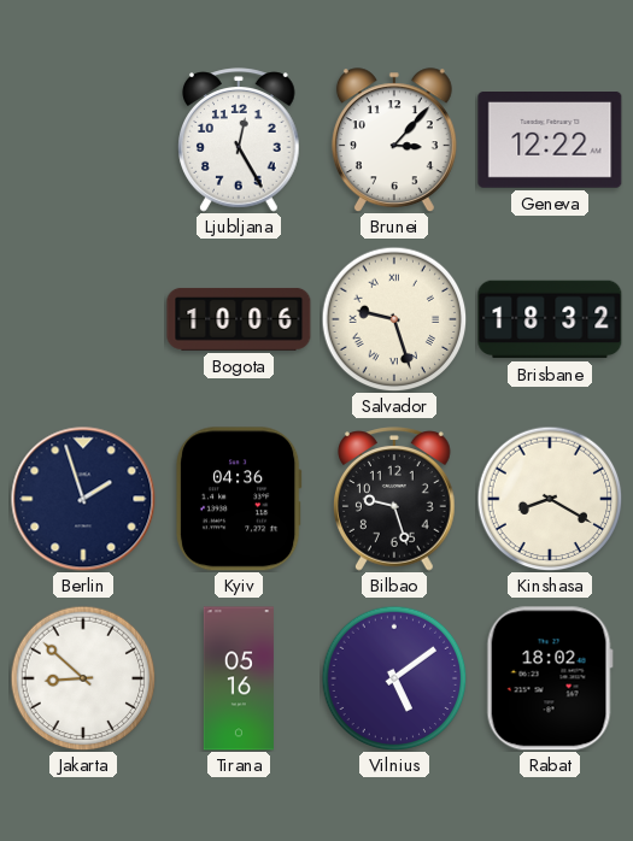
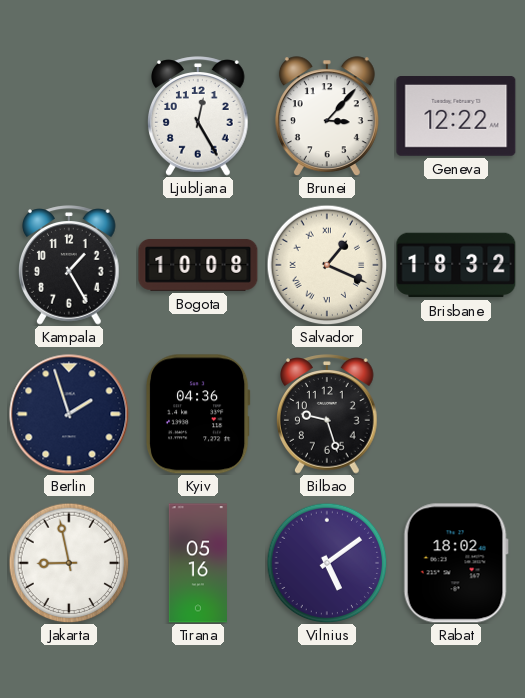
Kampala: none -> 1:25 (70, 265)
Bogota: 10:06 -> 10:08 (198, 265)
Salvador: 9:27 -> 1:19 (327, 265)
Kinshasa: 8:20 -> none (550, 499)
Jakarta: 8:52 -> 8:58 (69, 563)
